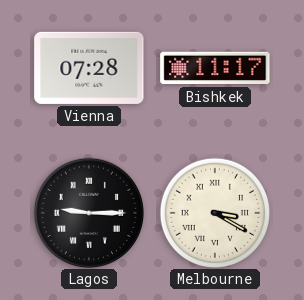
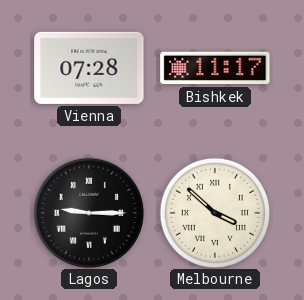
Melbourne: 3:20 -> 3:52 (214, 212)
